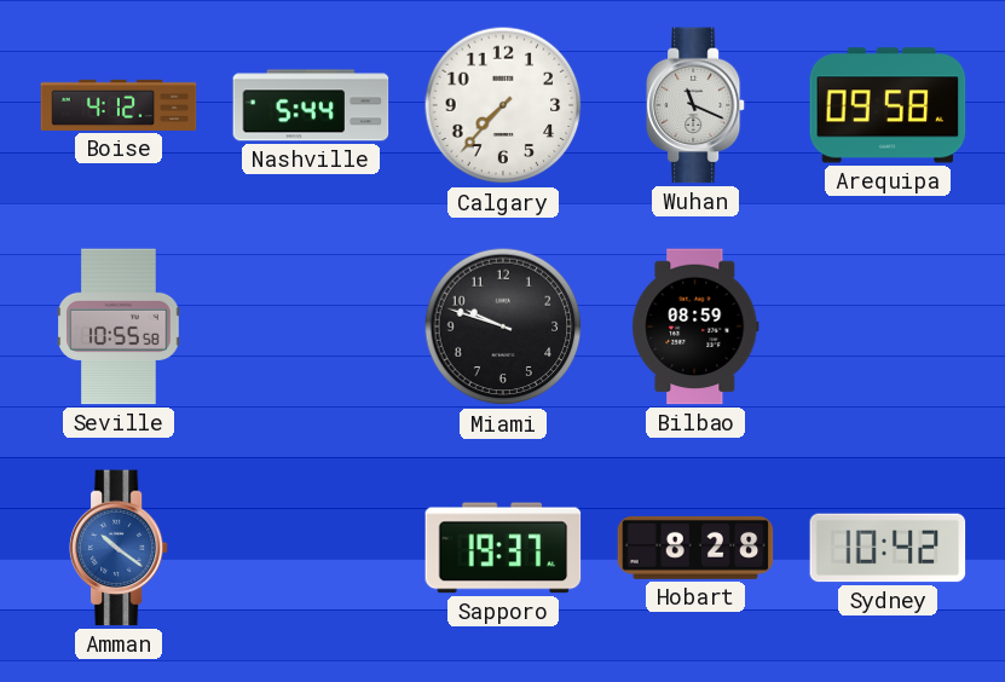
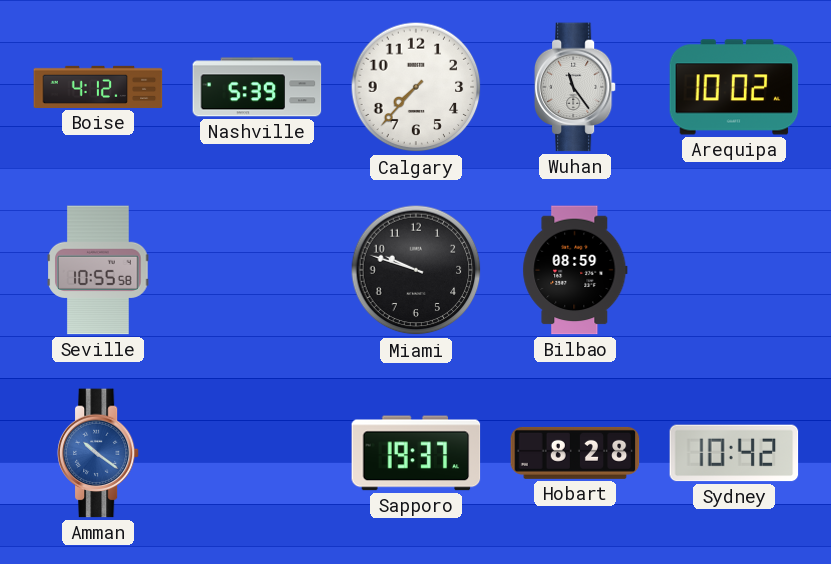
Nashville: 5:44 -> 5:39 (257, 87)
Wuhan: 11:19 -> 11:24 (575, 87)
Arequipa: 09:58 -> 10:02 (734, 87)
